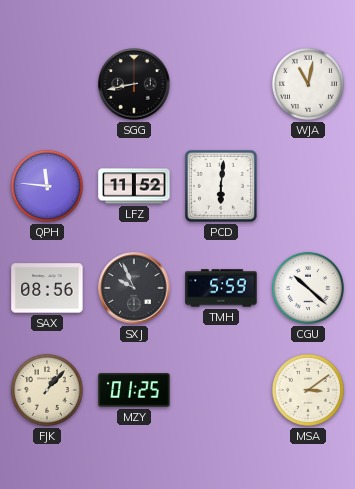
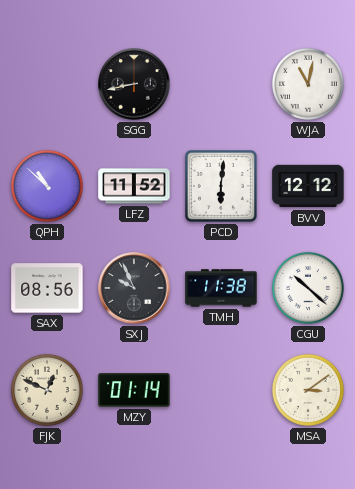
QPH: 11:46 -> 10:52 (47, 186)
BVV: none -> 12:12 (308, 186)
TMH: 5:59 -> 11:38 (221, 288)
FJK: 1:07 -> 12:49 (47, 390)
MZY: 01:25 -> 01:14 (134, 390)
